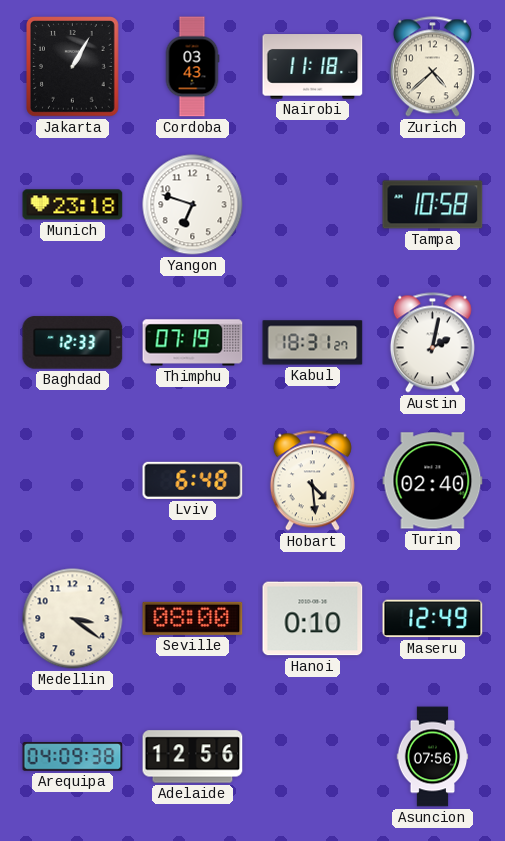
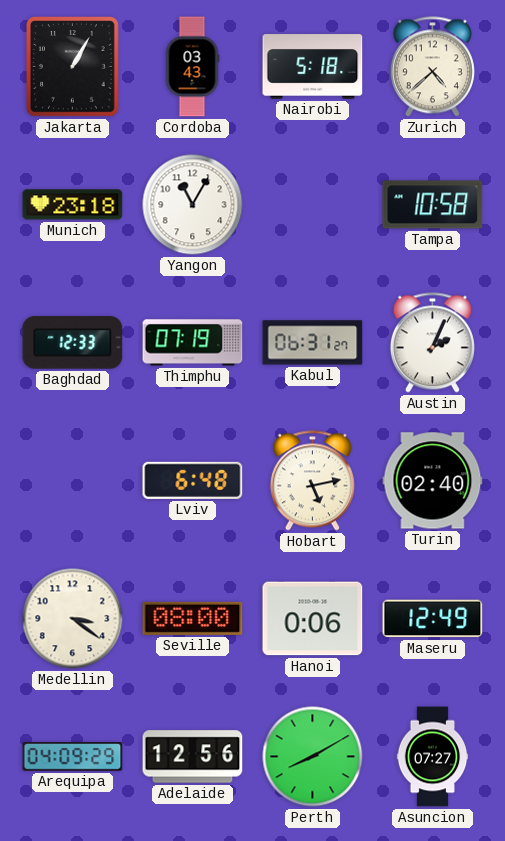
Nairobi: 11:18 -> 5:18 (313, 67)
Yangon: 6:48 -> 11:05 (193, 205)
Kabul: 18:31 -> 06:31 (313, 343)
Austin: 2:02 -> 2:04 (432, 343)
Hobart: 4:29 -> 5:13 (312, 481)
Hanoi: 0:10 -> 0:06 (313, 619)
Arequipa: 04:09:38 -> 04:09:29 (73, 757)
Perth: none -> 8:10 (313, 757)
Asuncion: 07:56 -> 07:27 (433, 757)
